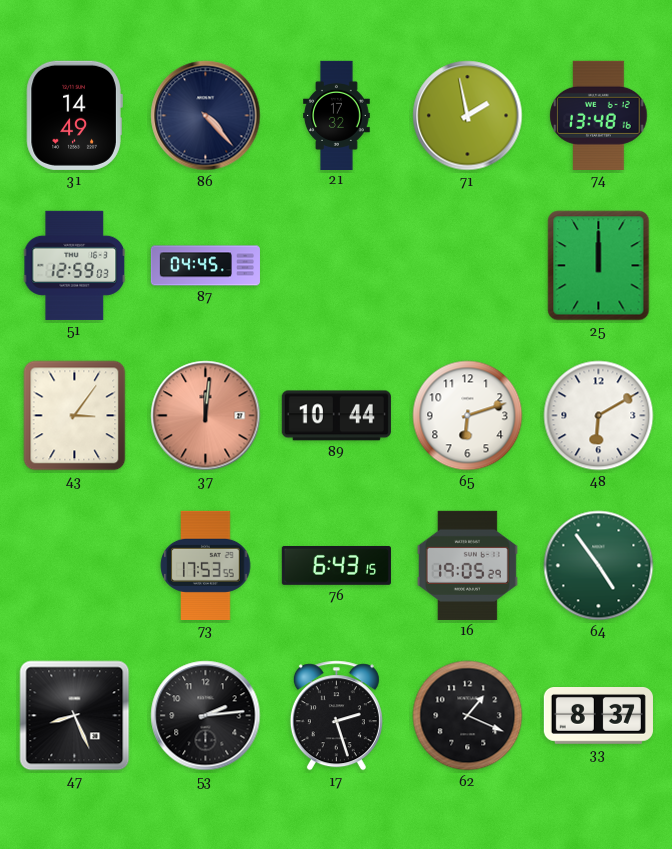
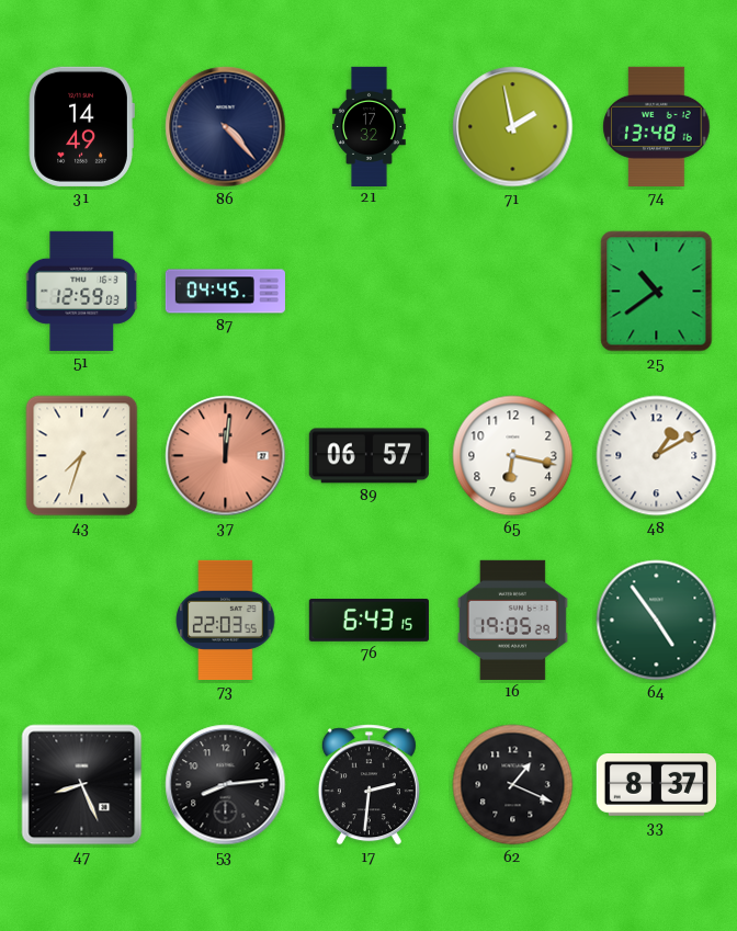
25: 12:00 -> 10:39 (657, 292)
43: 3:06 -> 7:33 (82, 456)
89: 10:44 -> 06:57 (368, 456)
65: 6:12 -> 6:17 (513, 456)
48: 6:10 -> 1:10 (657, 456)
73: 17:53 -> 22:03 (226, 620)
53: 2:14 -> 8:14 (226, 785)
17: 2:27 -> 2:31 (368, 785)
